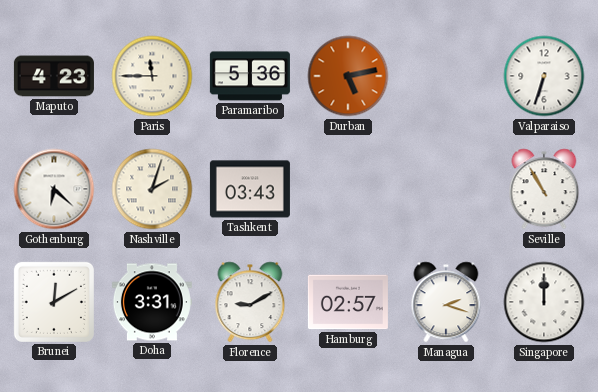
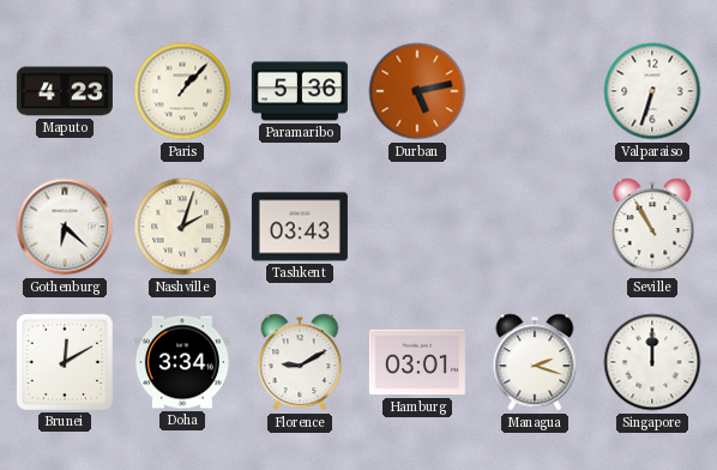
Paris: 11:45 -> 1:07 (182, 91)
Doha: 3:31 -> 3:34 (182, 362)
Hamburg: 02:57 -> 03:01 (417, 362)
